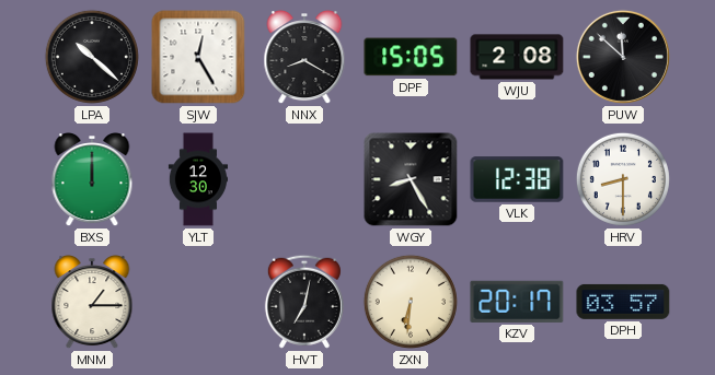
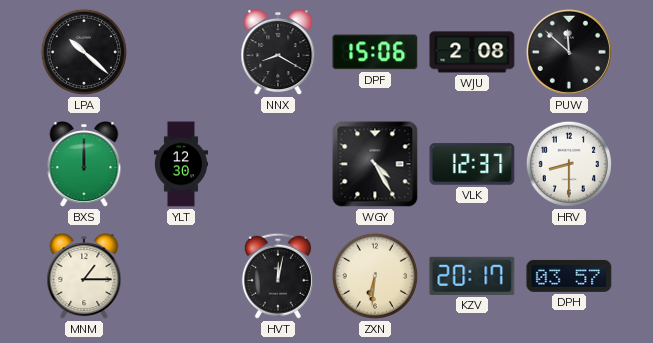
SJW: 12:25 -> none (198, 57)
DPF: 15:05 -> 15:06 (375, 52)
WGY: 8:25 -> 4:25 (375, 164)
VLK: 12:38 -> 12:37 (472, 164)
HVT: 7:02 -> 12:02 (278, 276)
